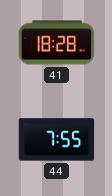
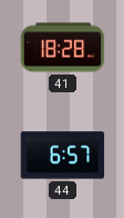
44: 7:55 -> 6:57 (63, 156)
